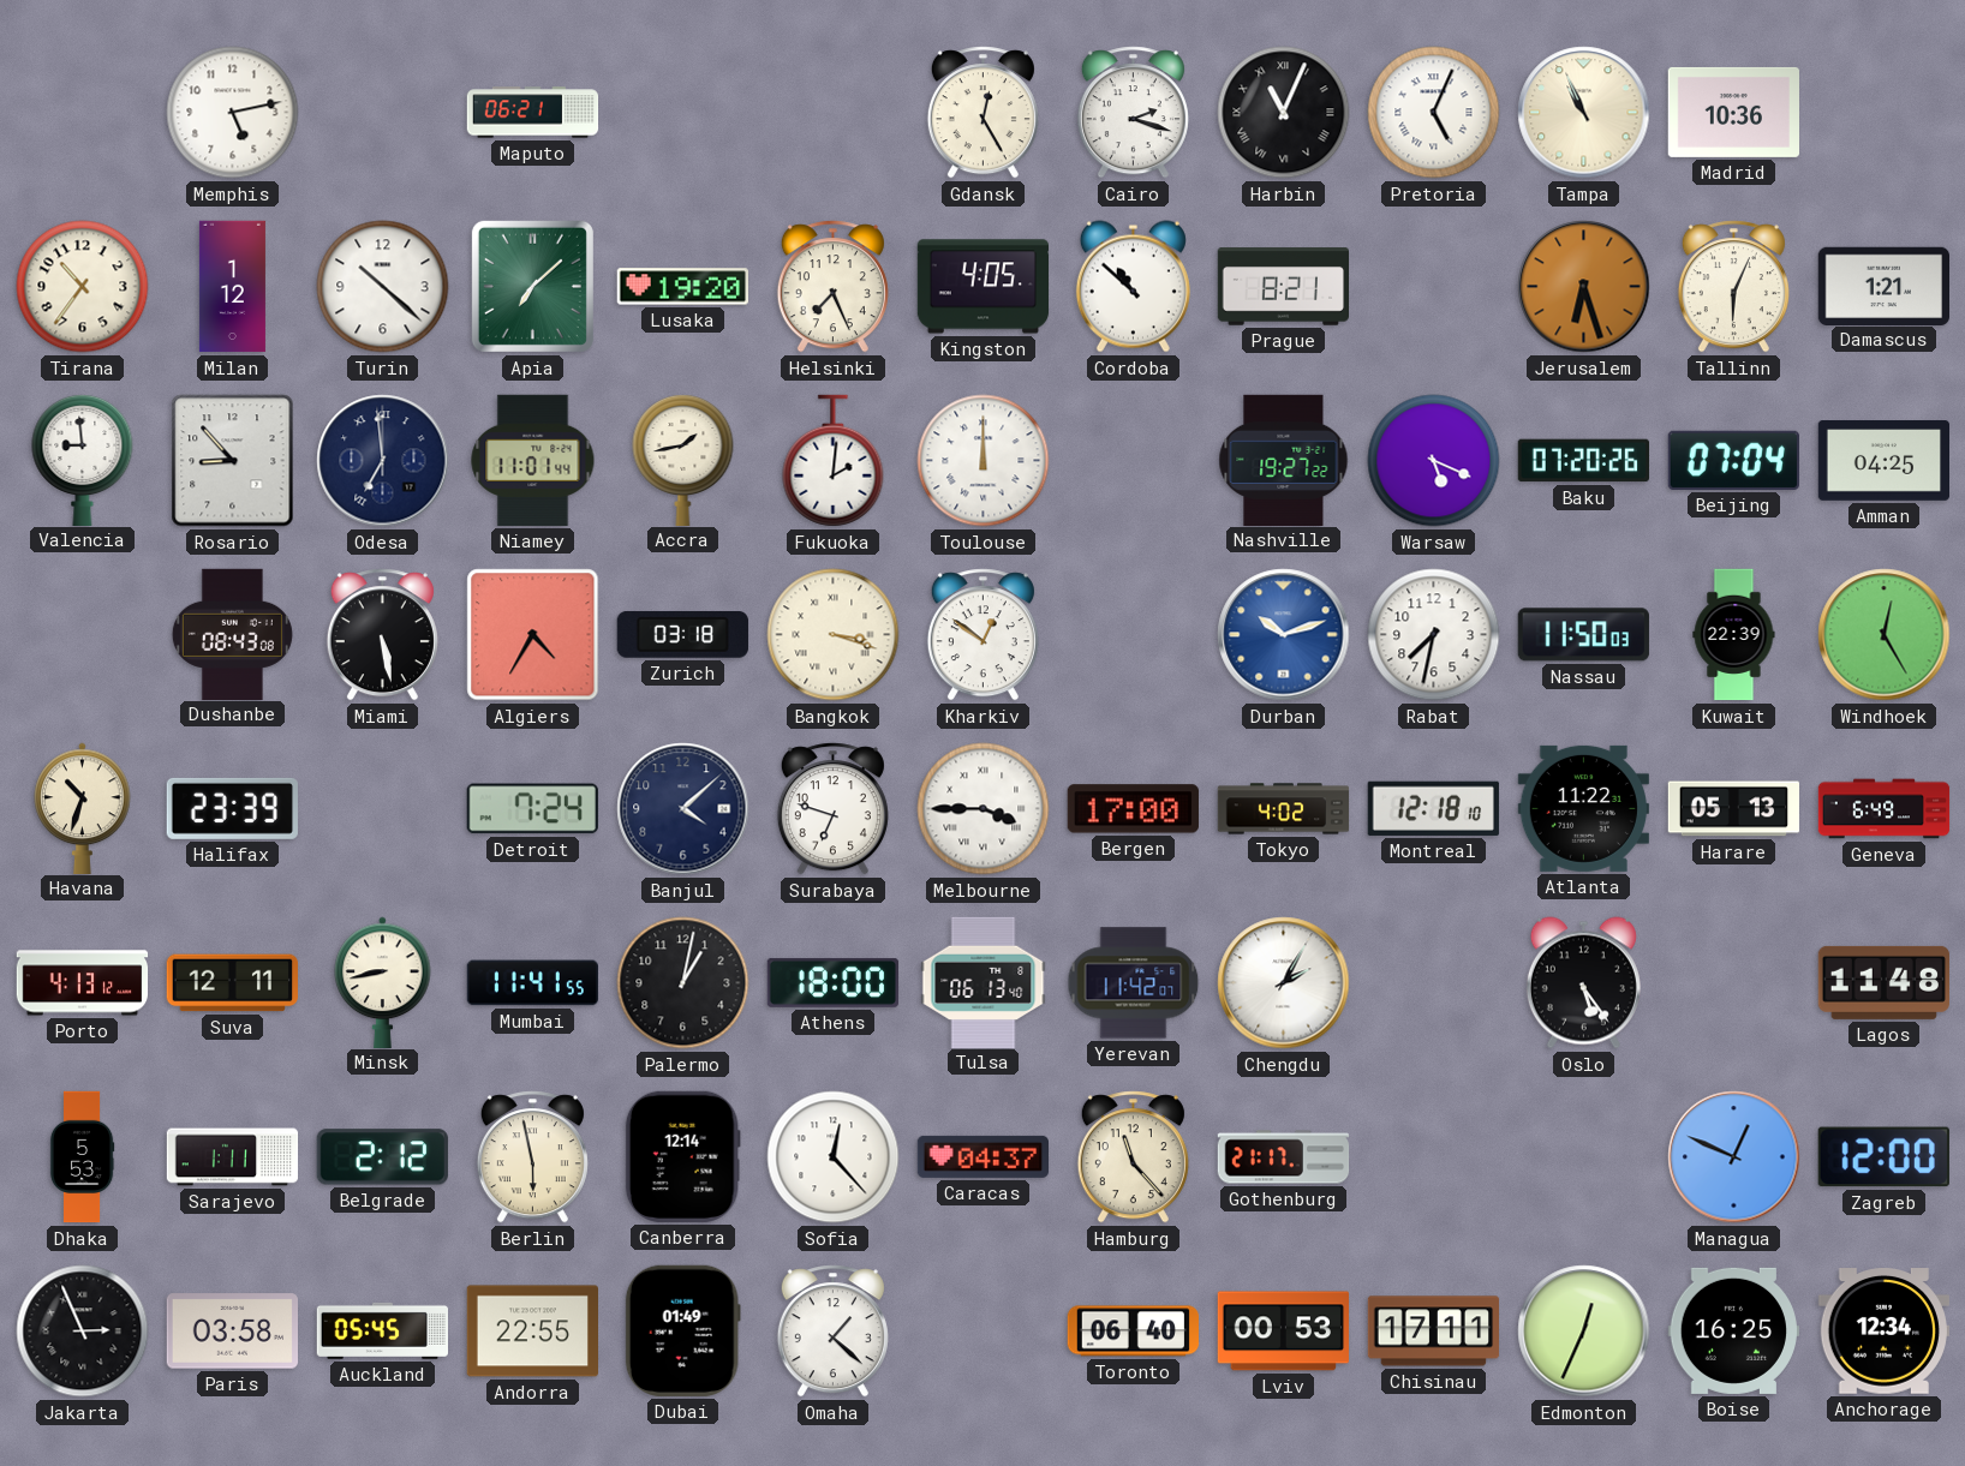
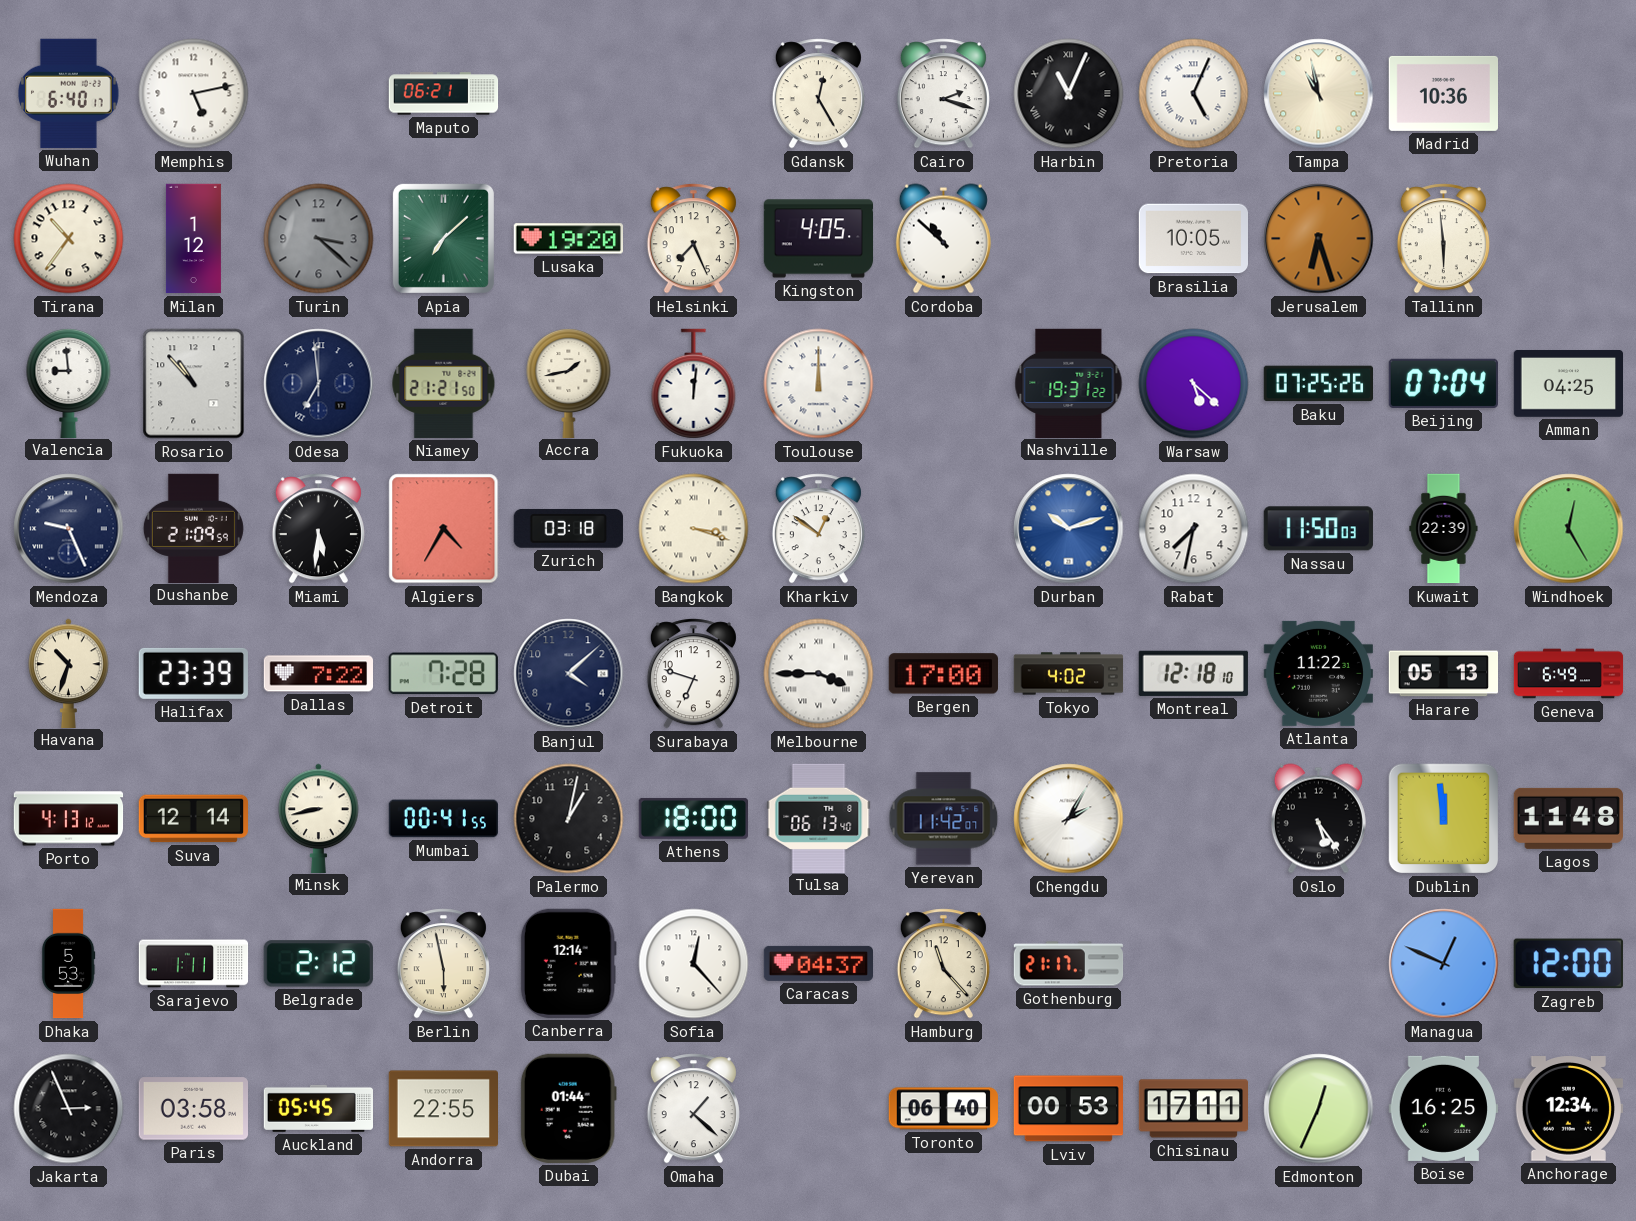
Wuhan: none -> 6:40 (69, 93)
Tampa: 10:56 -> 10:58 (1319, 94)
Turin: 10:22 -> 3:22 (319, 239)
Turin dial: white -> grey (319, 239)
Prague: 8:21 -> none (1283, 287)
Brasilia: none -> 10:05 (1193, 239)
Tallinn: 6:04 -> 5:59 (1443, 239)
Damascus: 1:21 -> none (1883, 286)
Rosario: 8:53 -> 10:53 (194, 384)
Niamey: 11:01 -> 21:21 (444, 383)
Fukuoka: 2:01 -> 12:01 (694, 384)
Nashville: 19:27 -> 19:31 (1069, 383)
Warsaw: 5:19 -> 5:22 (1194, 384)
Baku: 07:20 -> 07:25 (1318, 384)
Mendoza: none -> 9:26 (69, 529)
Dushanbe: 08:43 -> 21:09 (193, 528)
Miami: 5:28 -> 5:31 (318, 529)
Dallas: none -> 7:22 (318, 674)
Detroit: 7:24 -> 7:28 (443, 674)
Suva: 12:11 -> 12:14 (193, 819)
Mumbai: 11:41 -> 00:41 (443, 819)
Dublin: none -> 11:59 (1444, 819)
Dubai: 01:49 -> 01:44 (568, 1108)
